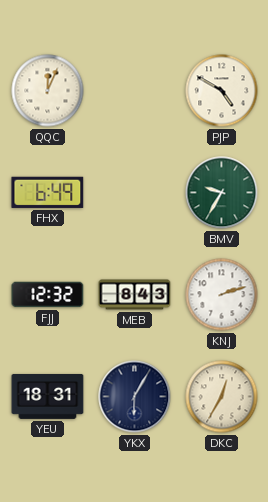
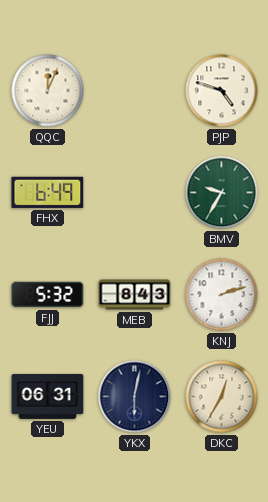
PJP: 4:50 -> 4:48 (222, 91)
FJJ: 12:32 -> 5:32 (48, 295)
YEU: 18:31 -> 06:31 (48, 396)
YKX: 6:05 -> 6:02 (135, 397)
